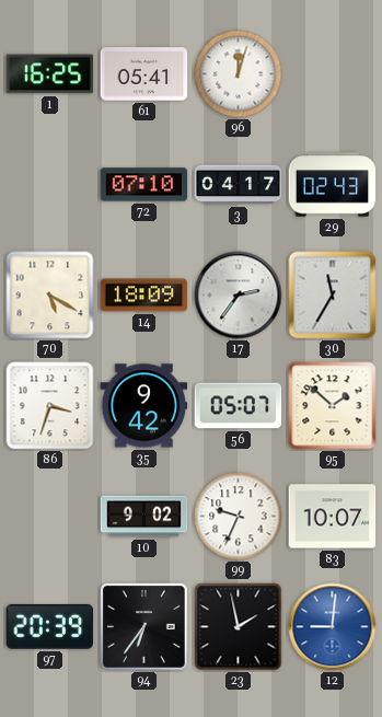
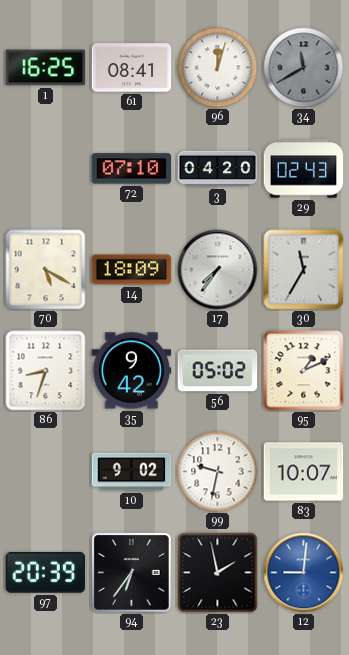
61: 05:41 -> 08:41 (132, 68)
34: none -> 11:40 (304, 68)
3: 04:17 -> 04:20 (218, 169)
17: 2:36 -> 7:36 (218, 270)
86: 3:33 -> 8:33 (46, 371)
56: 05:07 -> 05:02 (218, 371)
95: 1:52 -> 1:11 (304, 371)
99: 9:34 -> 9:32 (218, 472)
